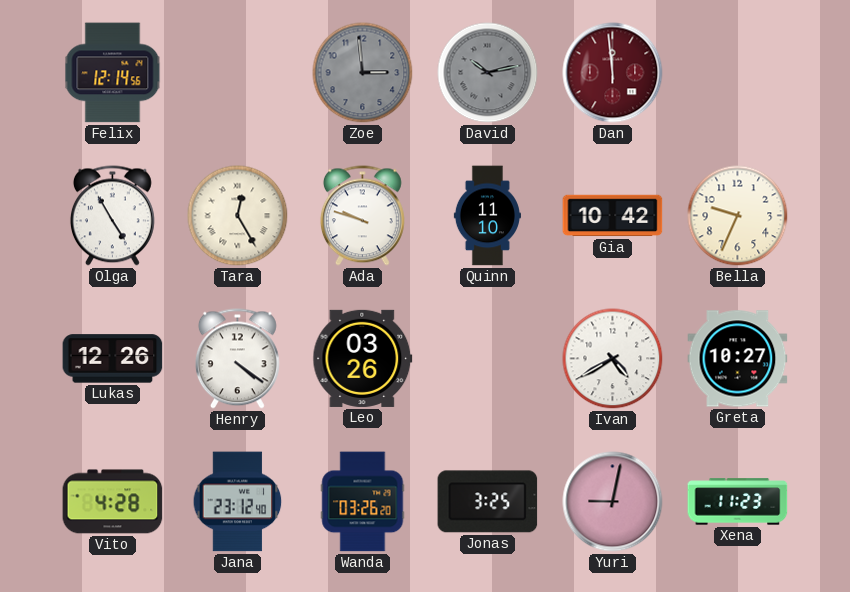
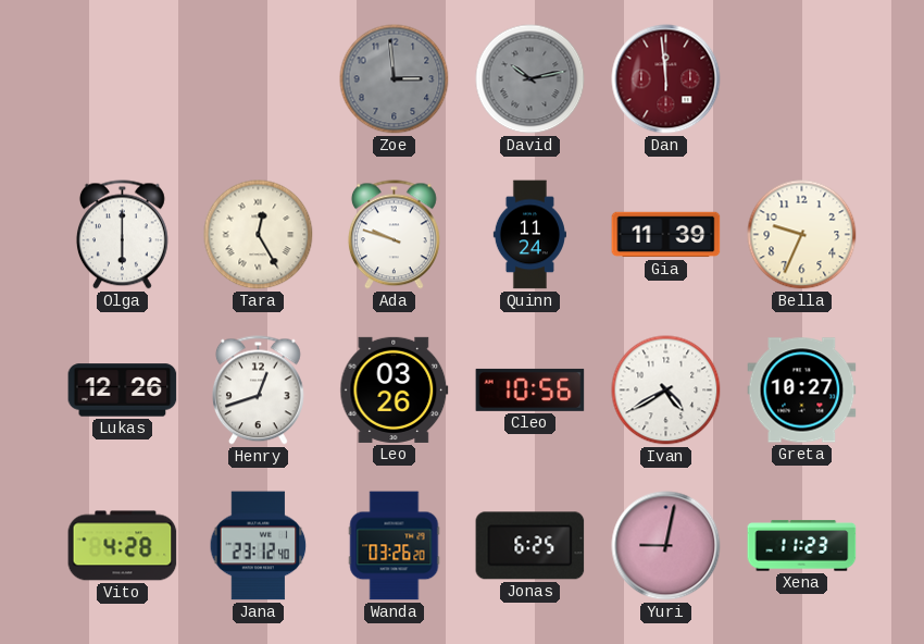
Felix: 12:14 -> none (113, 73)
Olga: 4:55 -> 6:00 (122, 235)
Quinn: 11:10 -> 11:24 (529, 235)
Gia: 10:42 -> 11:39 (666, 235)
Henry: 4:21 -> 12:42 (258, 391)
Cleo: none -> 10:56 (530, 389)
Jonas: 3:25 -> 6:25 (530, 546)
